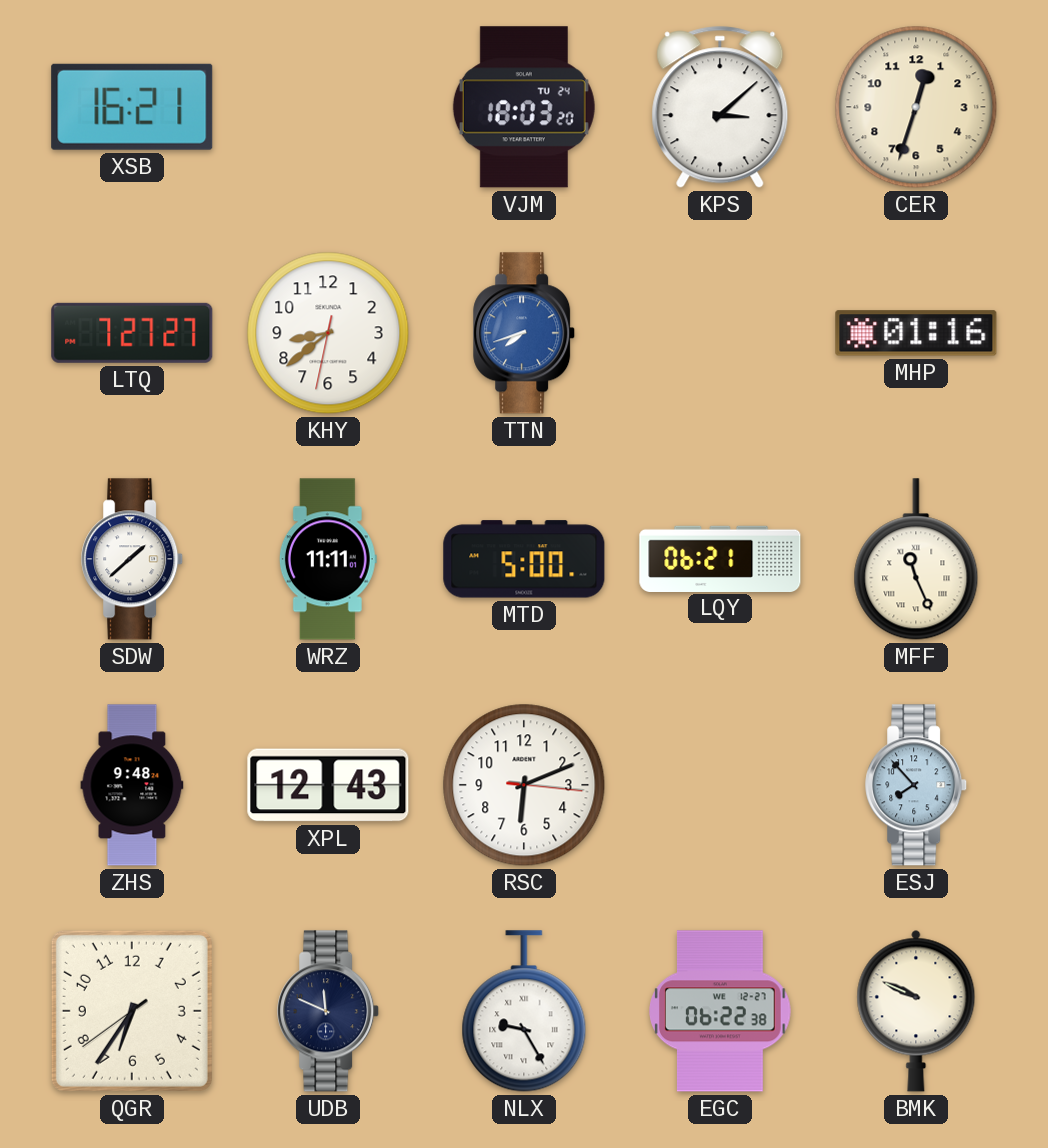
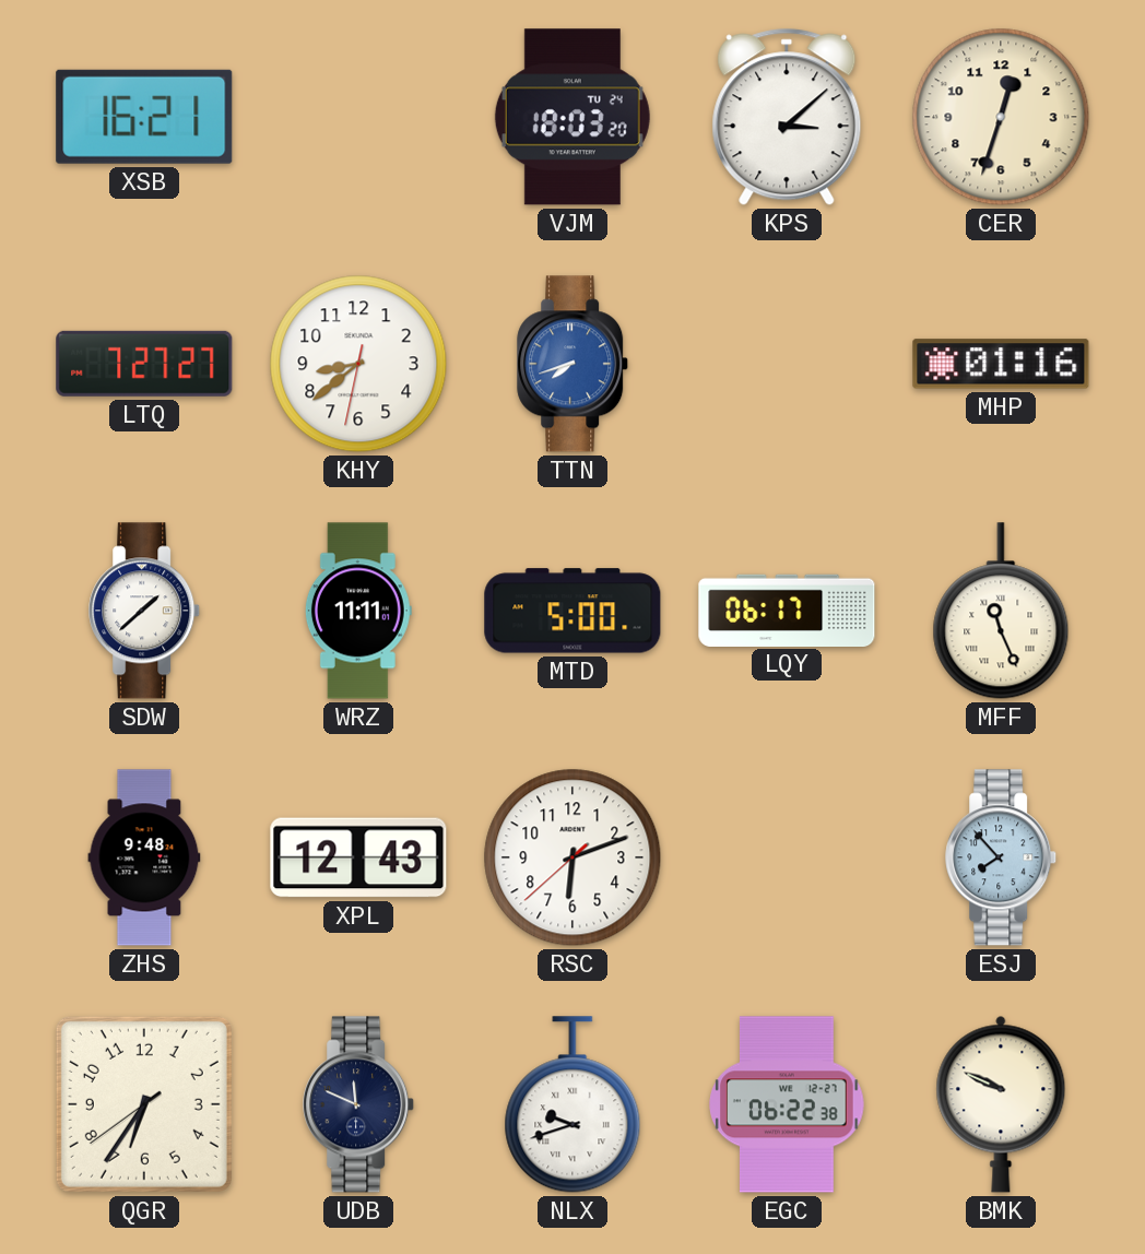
LQY: 06:21 -> 06:17 (787, 610)
RSC: 6:11:16 -> 6:11:38 (572, 857)
NLX: 9:25 -> 9:42 (572, 1104)
